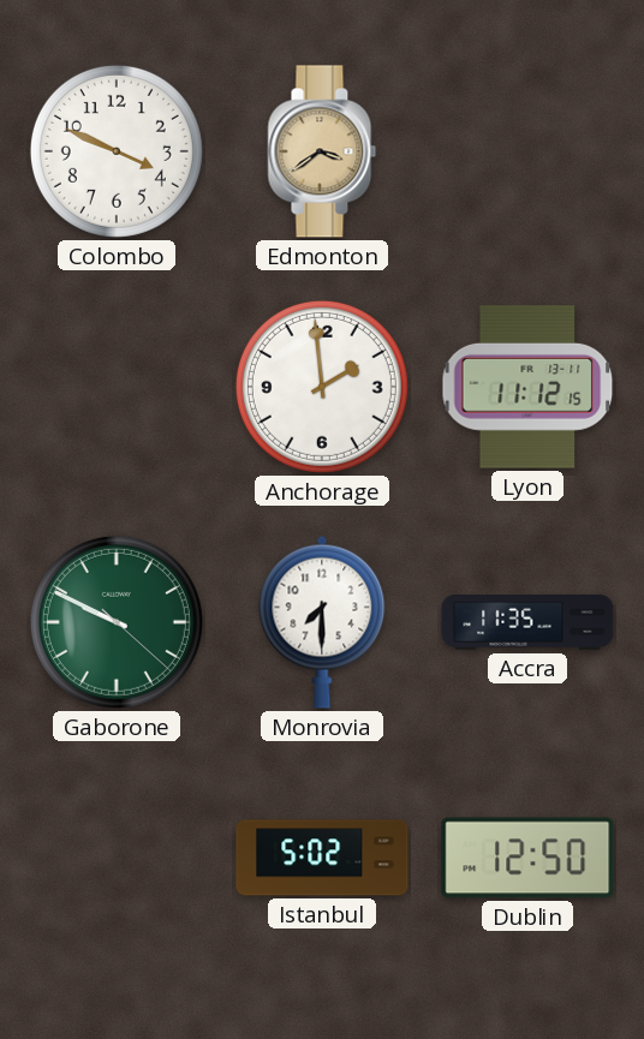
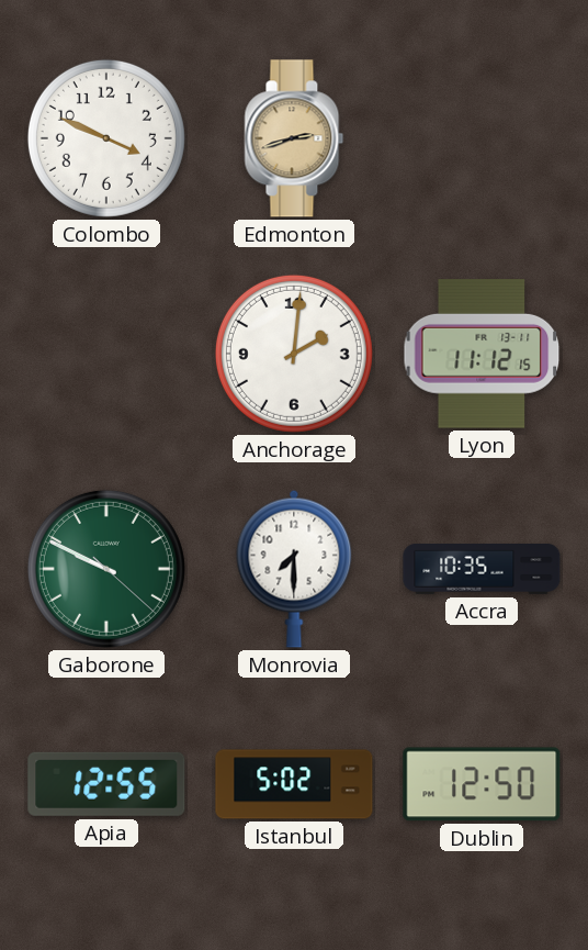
Edmonton: 3:39 -> 2:42 (294, 138)
Anchorage: 1:59 -> 2:01 (294, 354)
Accra: 11:35 -> 10:35 (482, 570)
Apia: none -> 12:55 (106, 784)
